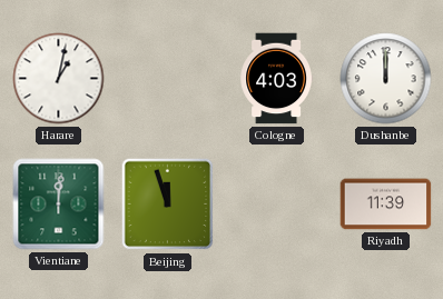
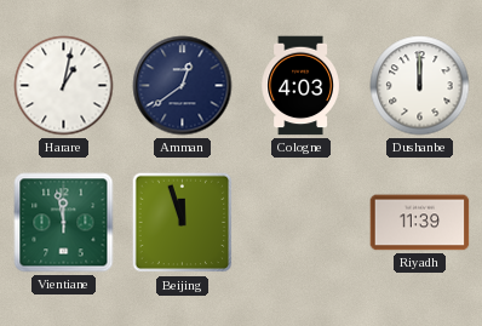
Amman: none -> 12:39 (183, 86)
Vientiane: 12:01 -> 11:58 (64, 223)
